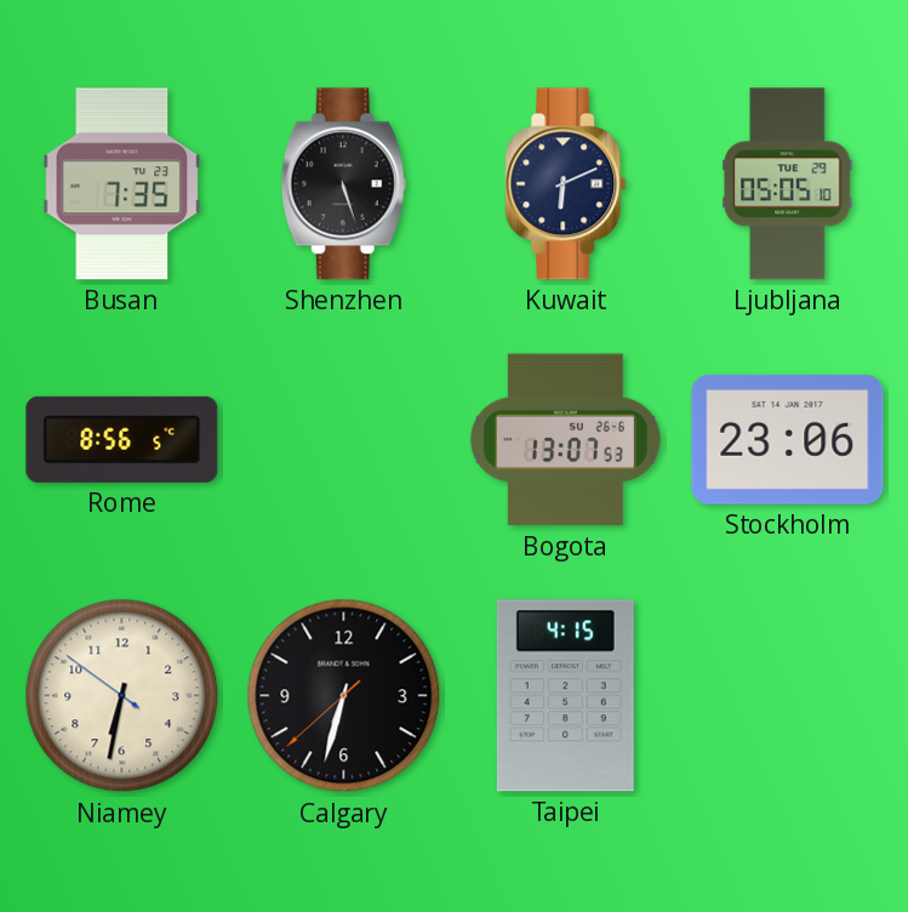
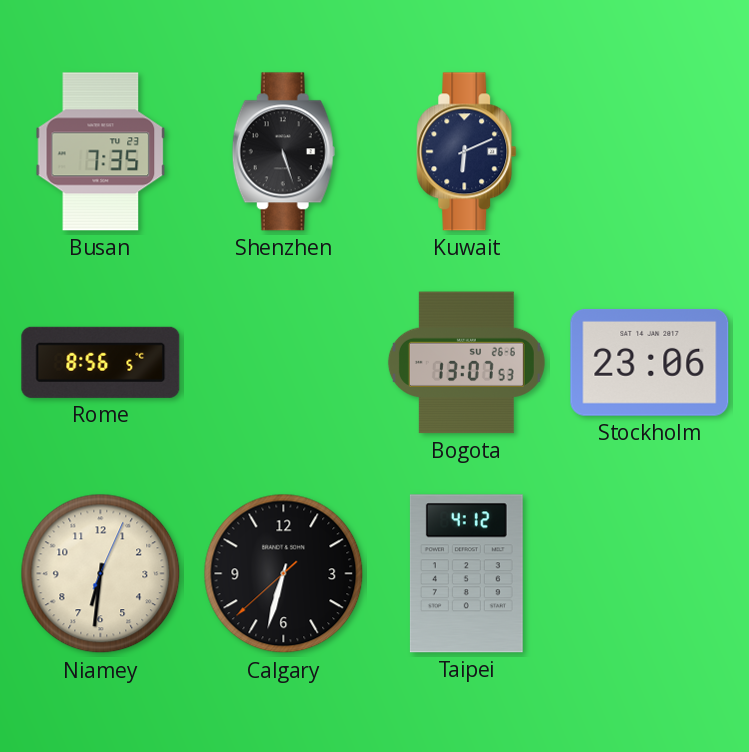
Ljubljana: 05:05 -> none (788, 184)
Niamey: 6:31:51 -> 6:31:04 (101, 574)
Taipei: 4:15 -> 4:12 (466, 574)
